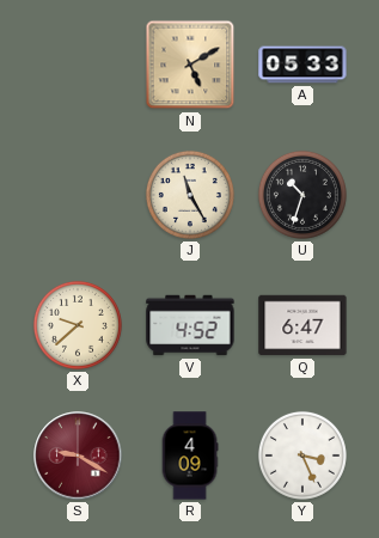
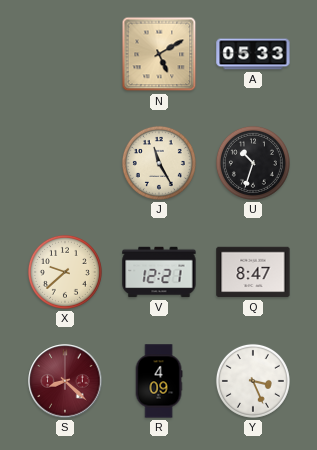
V: 4:52 -> 12:21 (159, 272)
Q: 6:47 -> 8:47 (253, 272)
S: 9:20 -> 8:22 (65, 381)
